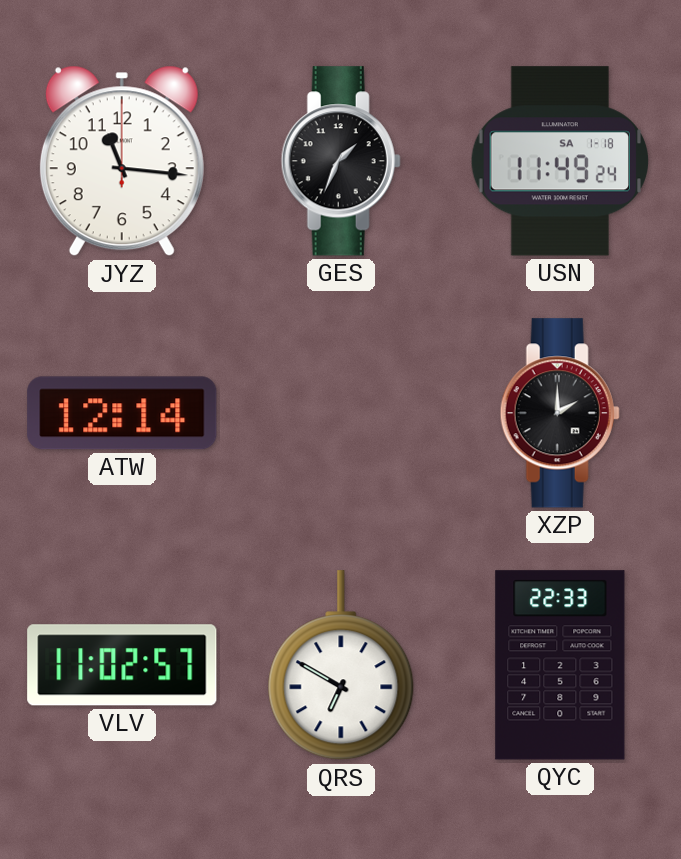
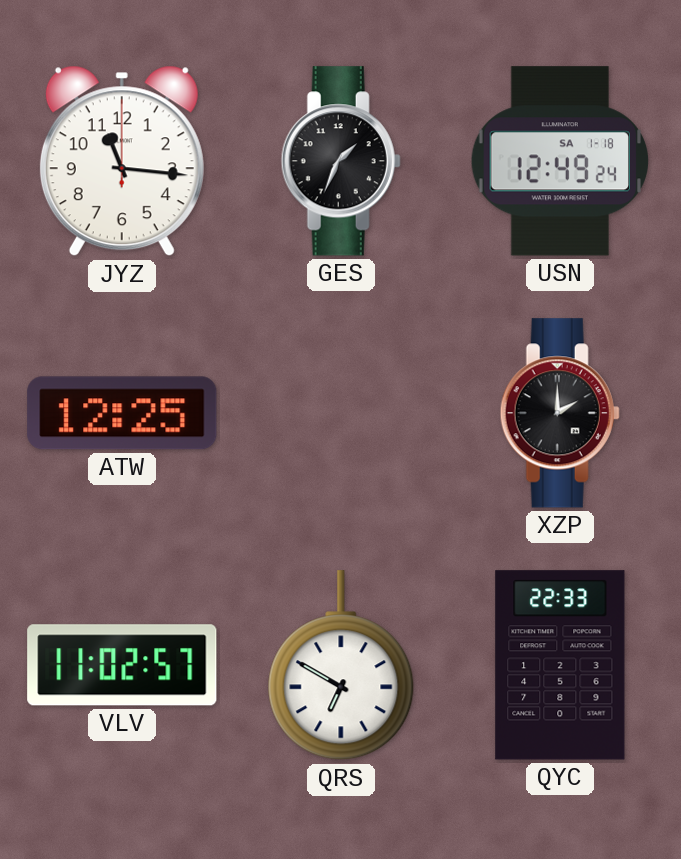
USN: 11:49 -> 12:49 (560, 161)
ATW: 12:14 -> 12:25 (122, 413)
